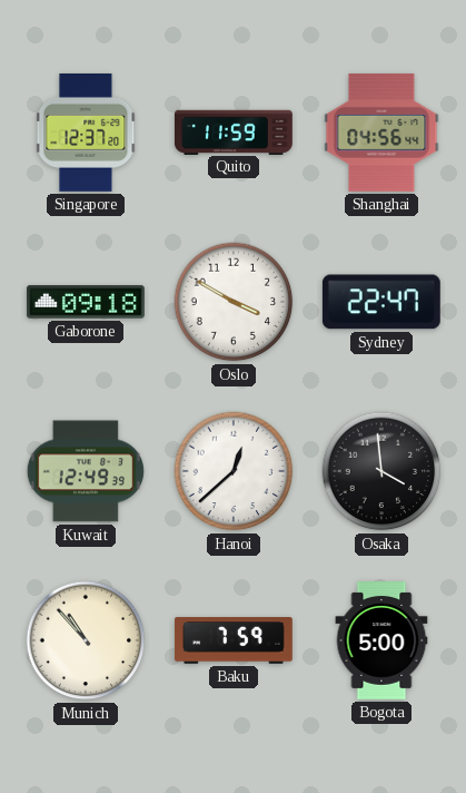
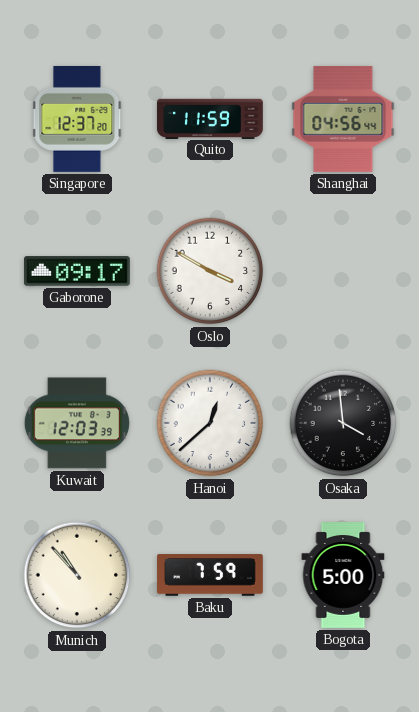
Gaborone: 09:18 -> 09:17 (77, 271)
Sydney: 22:47 -> none (381, 302)
Kuwait: 12:49 -> 12:03 (77, 423)
